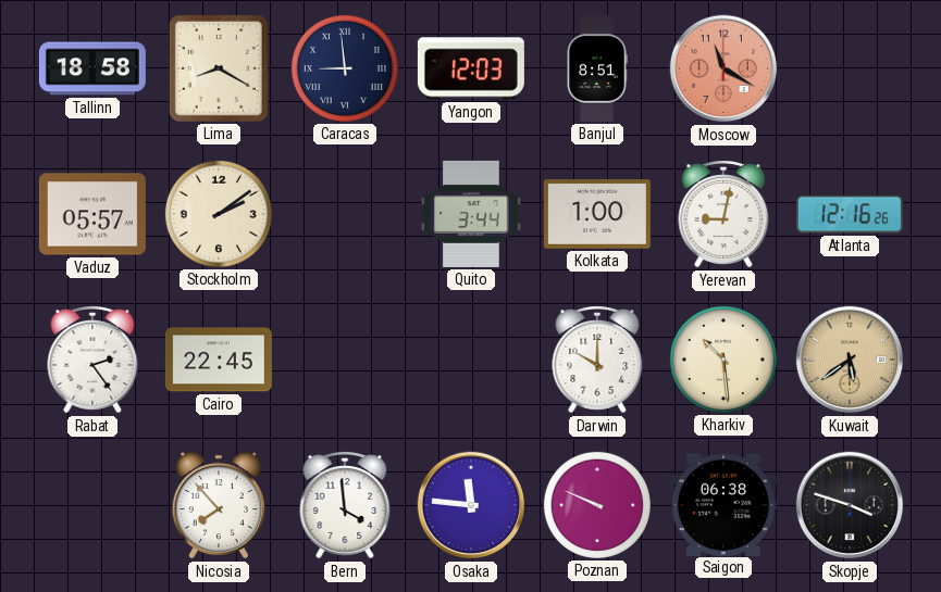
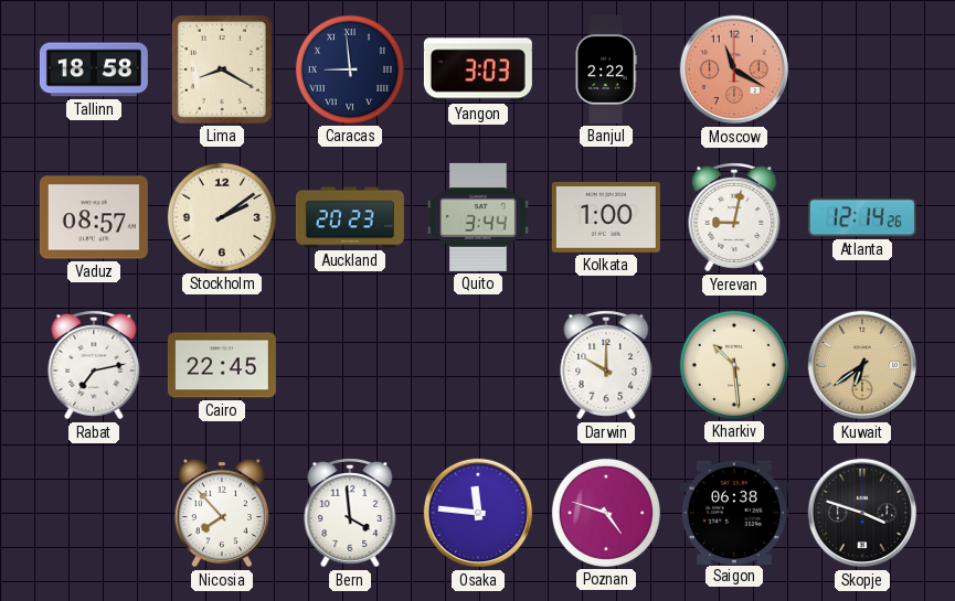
Yangon: 12:03 -> 3:03 (478, 69)
Banjul: 8:51 -> 2:22 (606, 69)
Vaduz: 05:57 -> 08:57 (94, 217)
Auckland: none -> 20:23 (350, 217)
Atlanta: 12:16 -> 12:14 (862, 217)
Rabat: 2:24 -> 7:13 (94, 365)
Kuwait: 5:39 -> 6:39 (862, 365)
Poznan: 9:49 -> 4:48 (606, 513)
